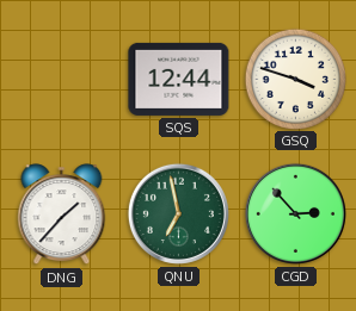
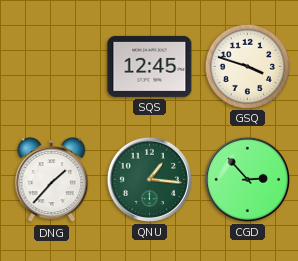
SQS: 12:44 -> 12:45 (150, 66)
QNU: 6:58 -> 1:16 (149, 179)
